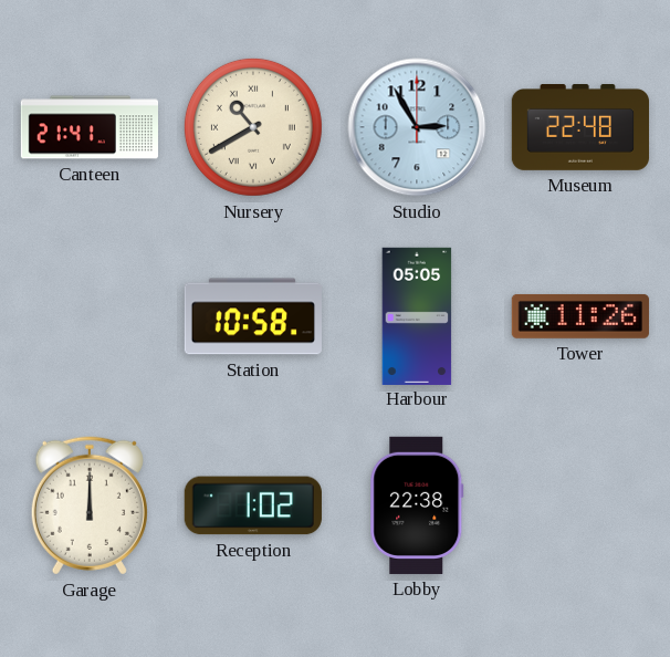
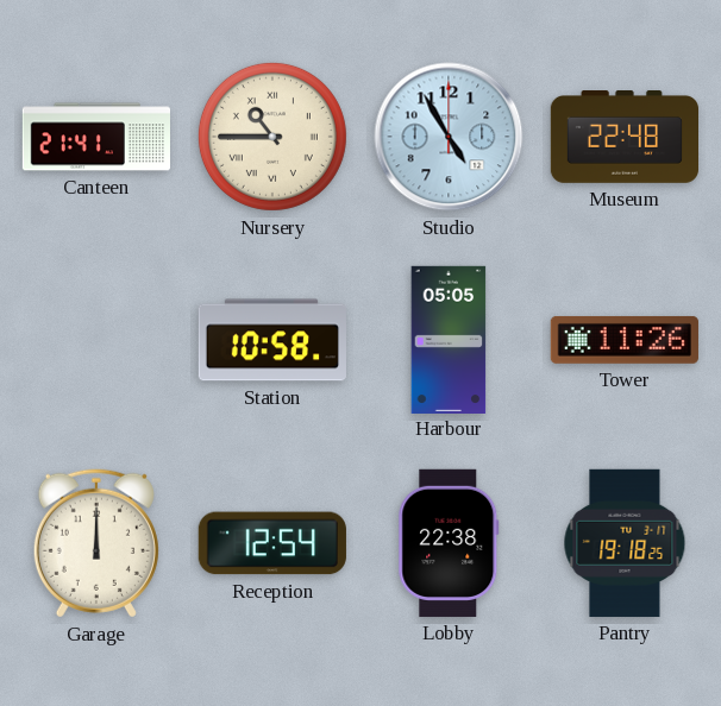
Nursery: 10:40 -> 10:45 (272, 137)
Studio: 2:55 -> 4:55 (449, 137)
Reception: 1:02 -> 12:54 (272, 543)
Pantry: none -> 19:18 (625, 543)
